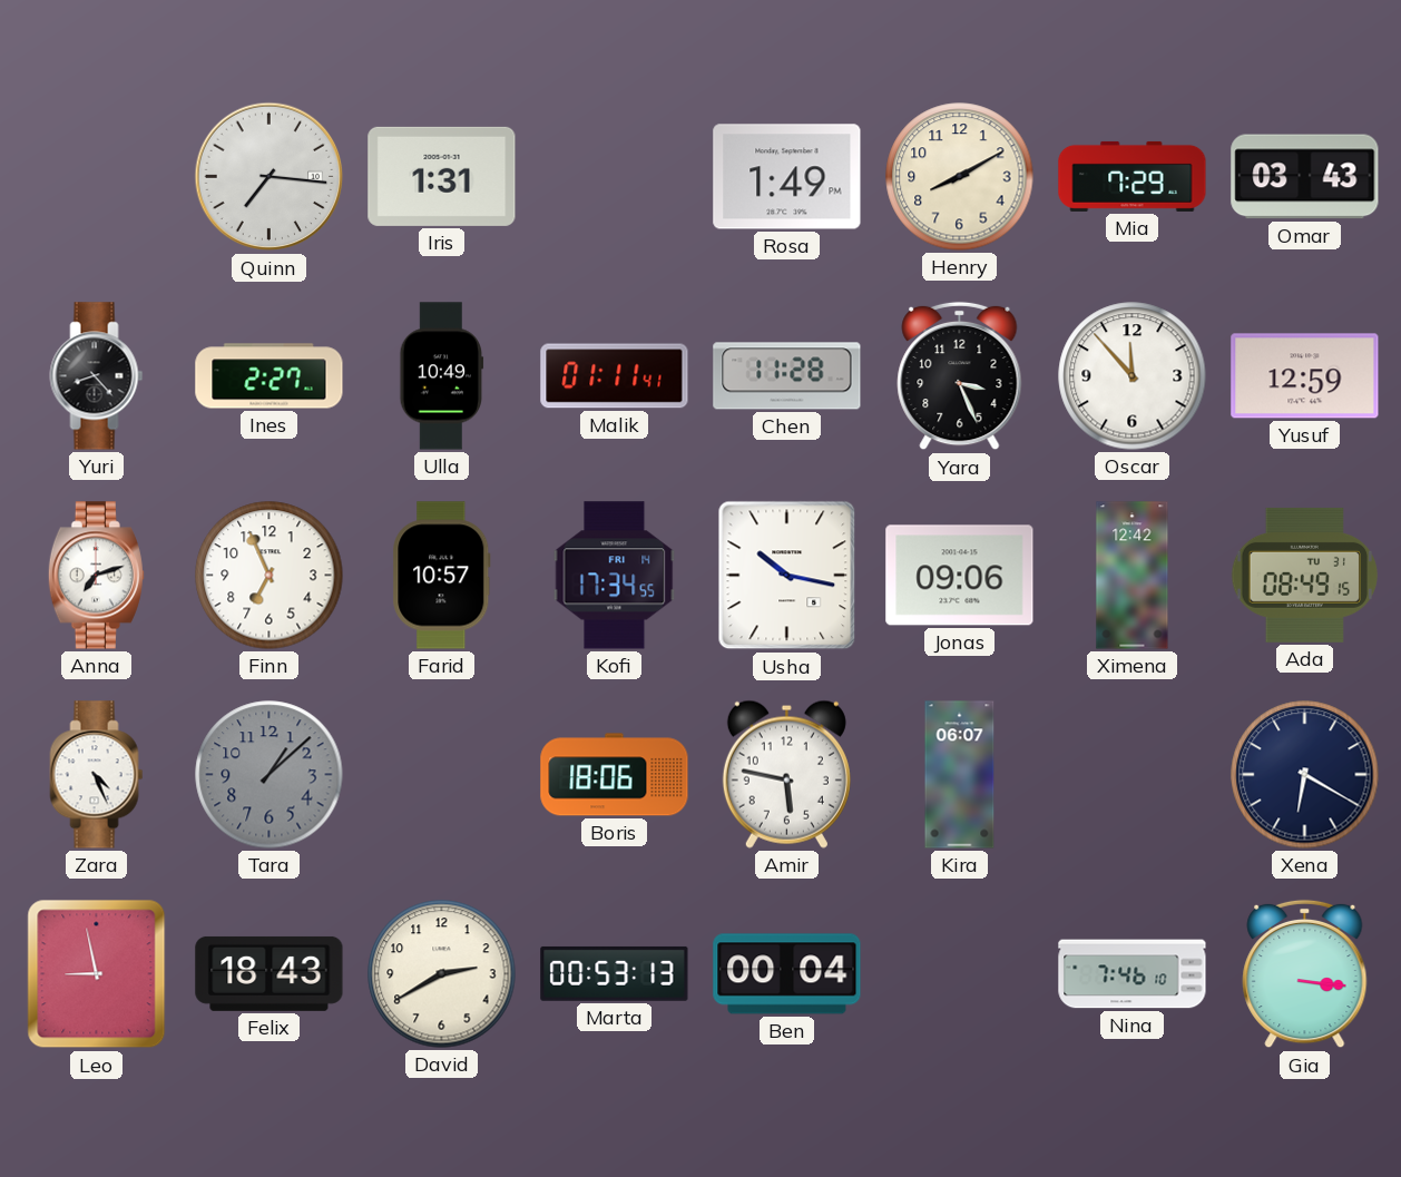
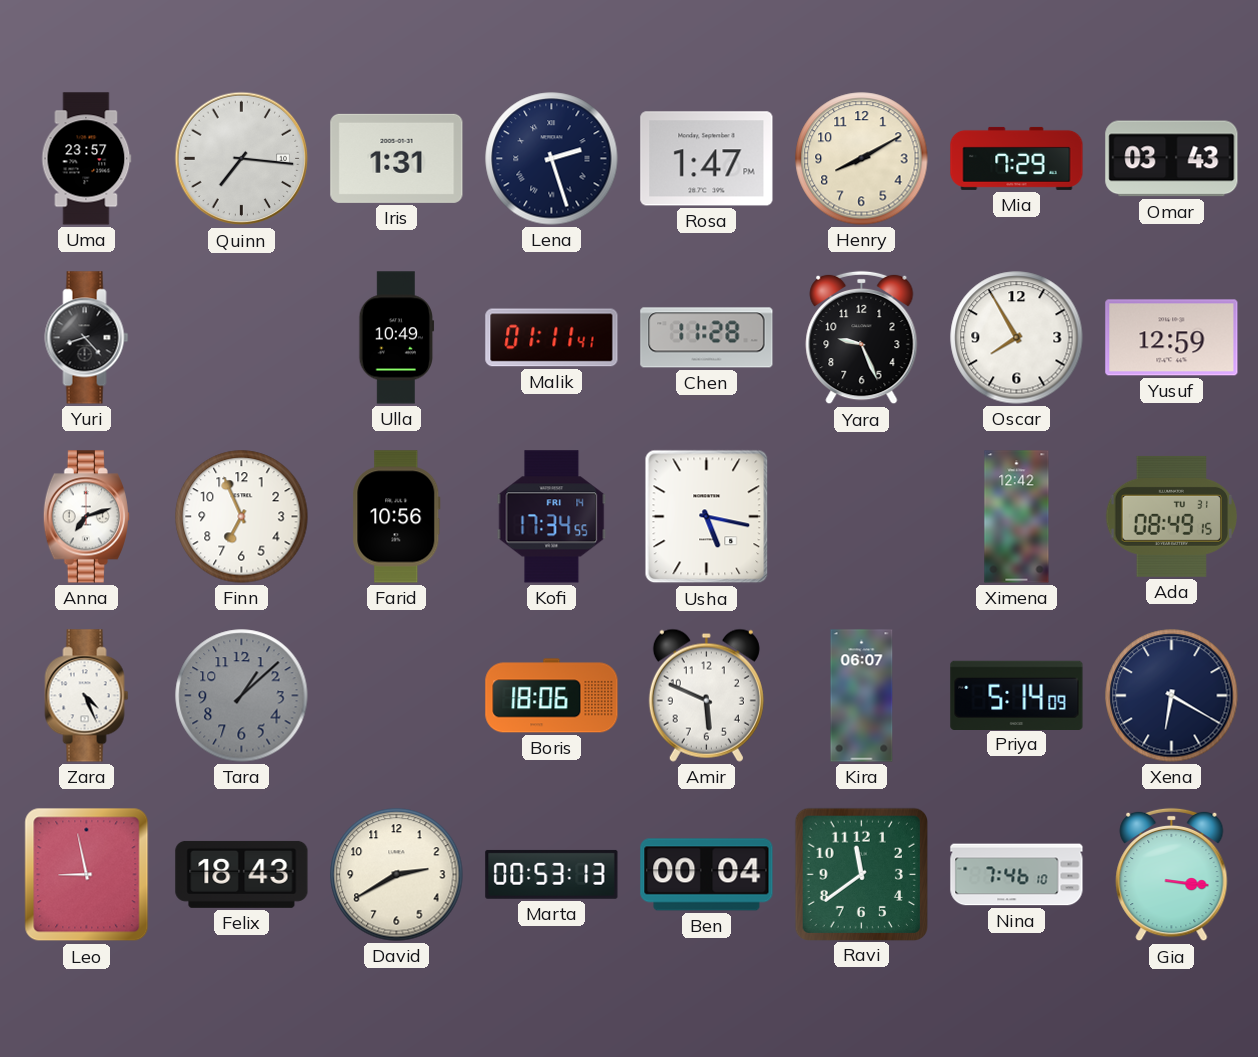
Uma: none -> 23:57 (87, 159)
Lena: none -> 2:27 (552, 159)
Rosa: 1:49 -> 1:47 (707, 159)
Ines: 2:27 -> none (270, 376)
Yara: 3:26 -> 9:26 (862, 338)
Oscar: 11:53 -> 7:55 (1017, 338)
Farid: 10:57 -> 10:56 (397, 517)
Usha: 10:17 -> 5:17 (707, 517)
Jonas: 09:06 -> none (960, 576)
Amir: 5:47 -> 5:49 (706, 695)
Priya: none -> 5:14 (1017, 695)
Ravi: none -> 11:39 (861, 874)
